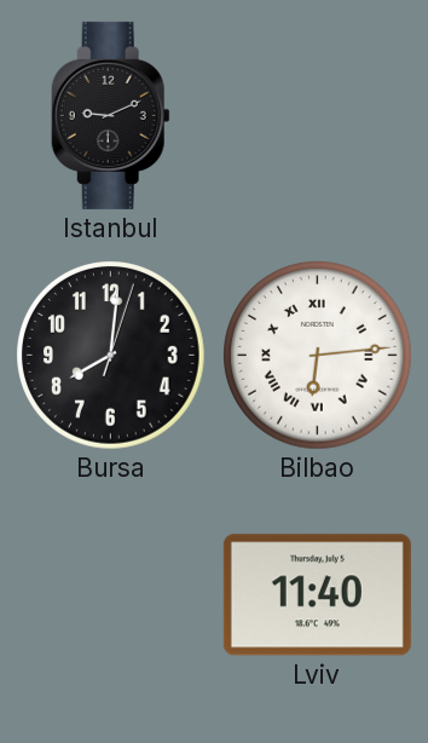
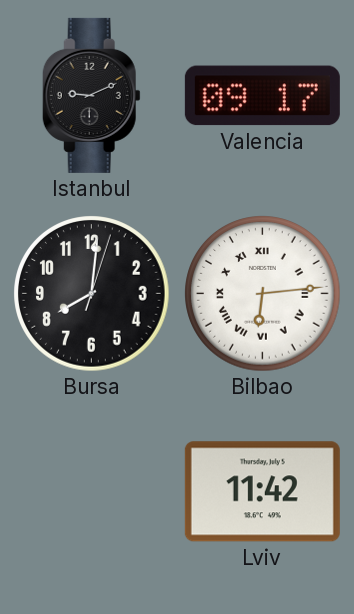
Valencia: none -> 09:17 (262, 96)
Lviv: 11:40 -> 11:42 (262, 492)
